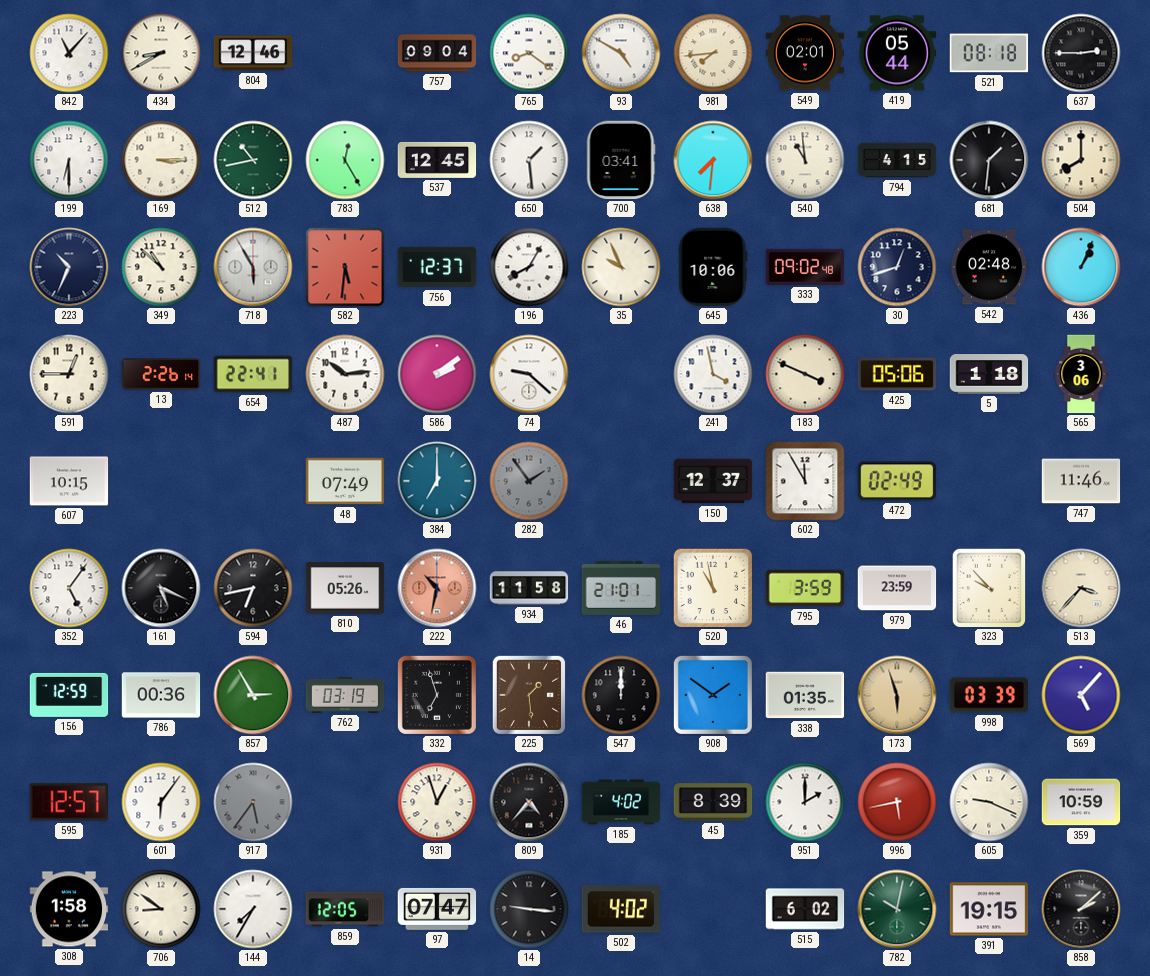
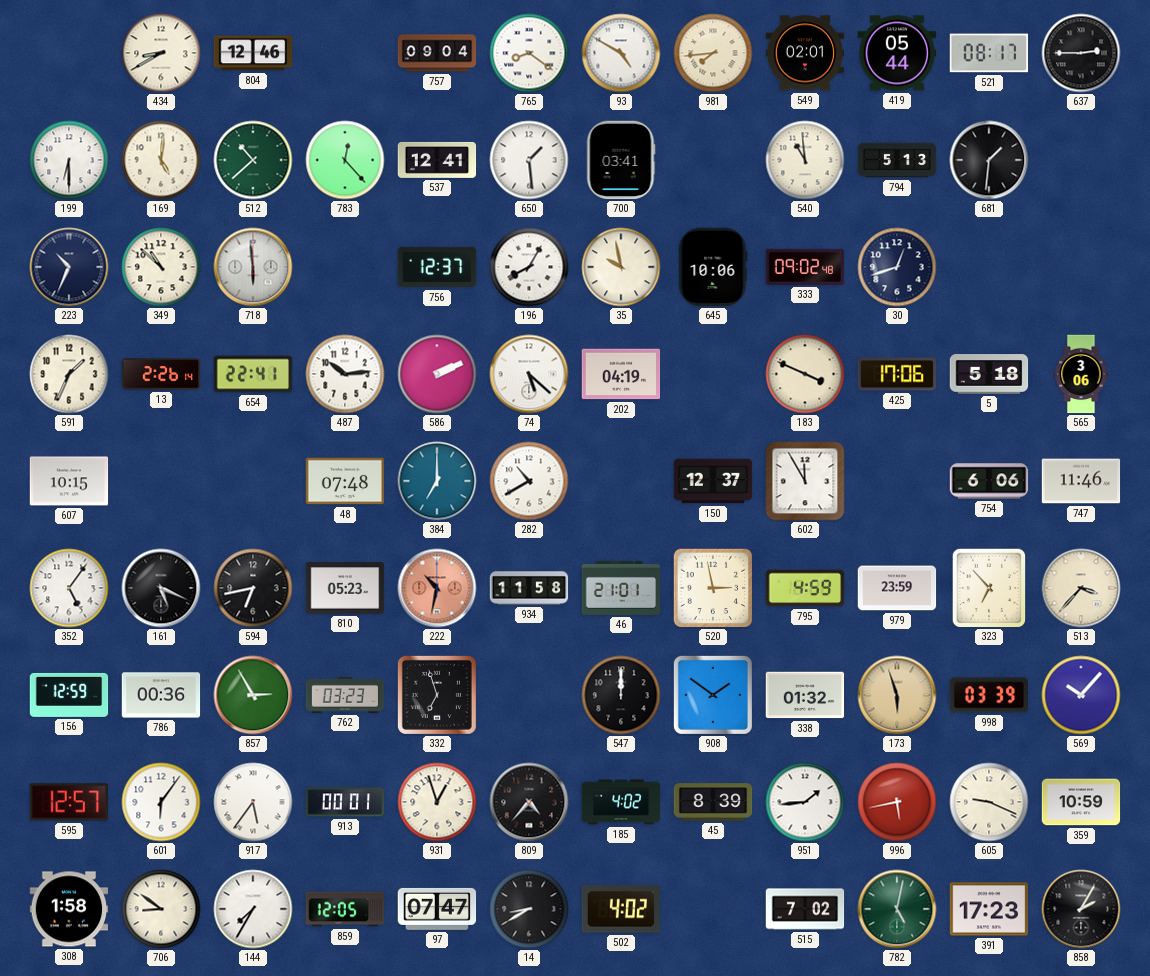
842: 11:07 -> none (69, 53)
521: 08:18 -> 08:17 (989, 53)
169: 3:15 -> 5:01 (161, 160)
512: 10:43 -> 10:38 (253, 160)
783: 12:25 -> 12:23 (345, 160)
537: 12:45 -> 12:41 (437, 160)
638: 7:31 -> none (713, 160)
794: 4:15 -> 5:13 (897, 160)
504: 8:00 -> none (1081, 160)
718: 5:55 -> 5:59 (253, 267)
582: 5:31 -> none (345, 267)
35: 9:56 -> 9:58 (621, 267)
542: 02:48 -> none (989, 267)
436: 1:04 -> none (1081, 267)
591: 12:45 -> 1:34 (69, 374)
586: 2:09 -> 2:11 (437, 374)
74: 9:22 -> 5:22 (529, 374)
202: none -> 04:19 (621, 374)
241: 3:58 -> none (713, 374)
425: 05:06 -> 17:06 (897, 374)
5: 1:18 -> 5:18 (989, 374)
48: 07:49 -> 07:48 (345, 481)
282: 1:54 -> 10:40 (529, 481)
282 dial: grey -> white (529, 481)
472: 02:49 -> none (897, 481)
754: none -> 6:06 (989, 481)
810: 05:26 -> 05:23 (345, 588)
520: 10:58 -> 2:58 (713, 588)
795: 3:59 -> 4:59 (805, 588)
323: 9:53 -> 6:53 (989, 588)
762: 03:19 -> 03:23 (345, 696)
225: 1:29 -> none (528, 694)
338: 01:35 -> 01:32 (805, 695)
569: 5:07 -> 10:07 (1081, 695)
917 dial: grey -> white (253, 802)
913: none -> 00:01 (345, 802)
951: 2:00 -> 1:44 (805, 802)
14: 9:16 -> 8:40 (529, 909)
515: 6:02 -> 7:02 (805, 909)
782: 10:02 -> 5:02 (897, 909)
391: 19:15 -> 17:23 (989, 909)
858: 2:08 -> 2:05 (1081, 909)
